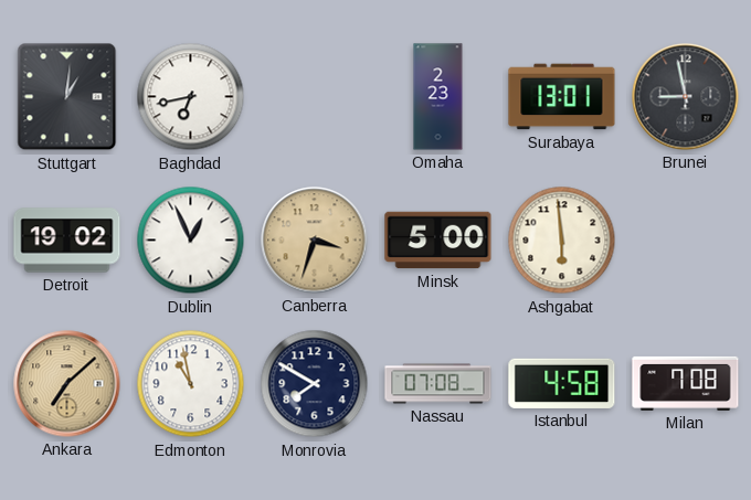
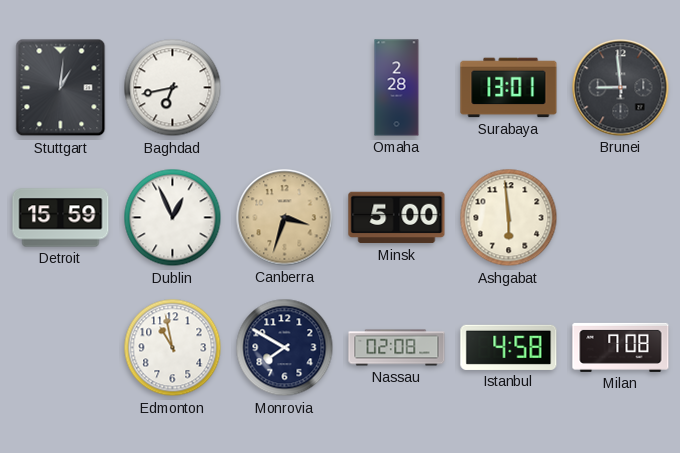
Omaha: 2:23 -> 2:28 (397, 88)
Brunei: 8:58 -> 8:59 (621, 88)
Detroit: 19:02 -> 15:59 (61, 218)
Ankara: 7:08 -> none (67, 384)
Nassau: 07:08 -> 02:08 (397, 348)
